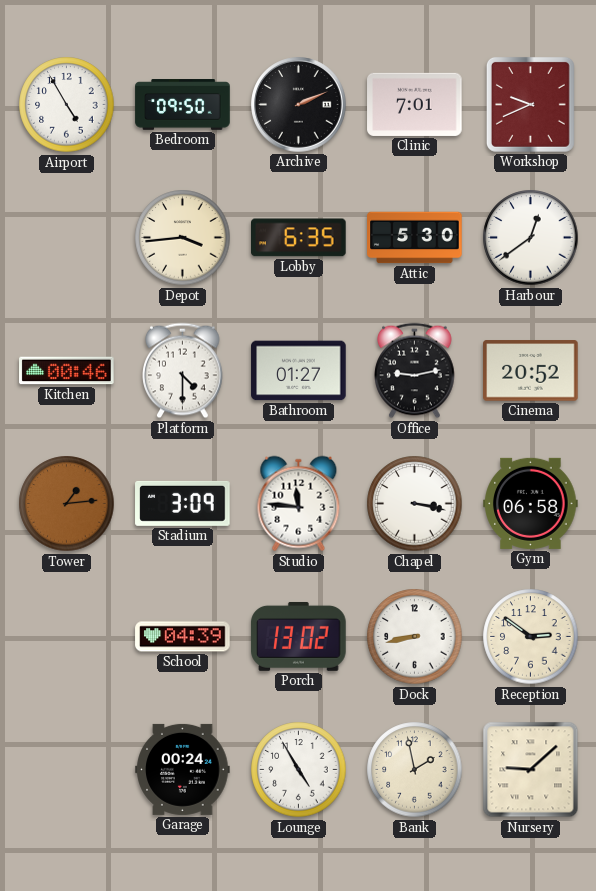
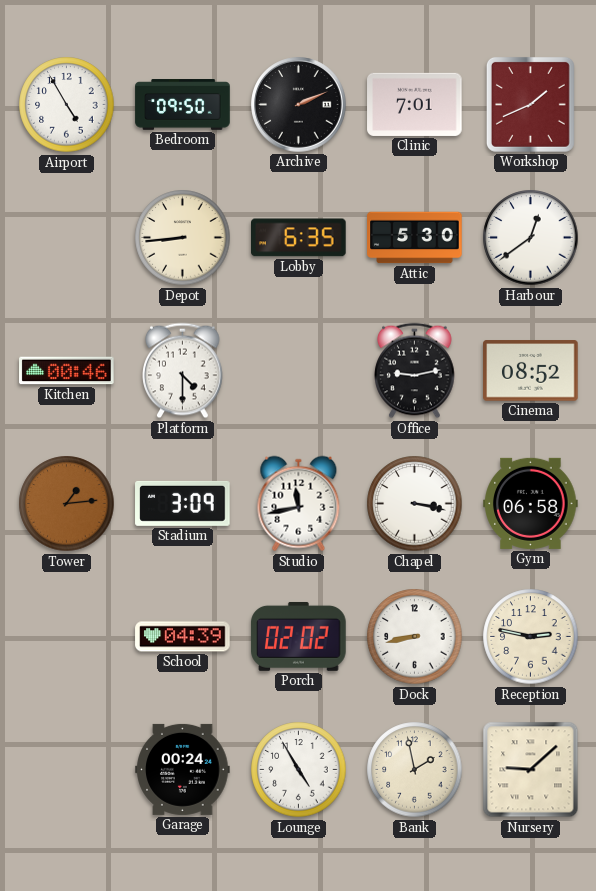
Workshop: 9:41 -> 1:41 (530, 104)
Depot: 3:44 -> 8:44 (183, 238)
Bathroom: 01:27 -> none (299, 371)
Cinema: 20:52 -> 08:52 (531, 371)
Studio: 11:46 -> 11:43 (299, 504)
Porch: 13:02 -> 02:02 (299, 636)
Reception: 2:51 -> 2:47 (531, 637)
